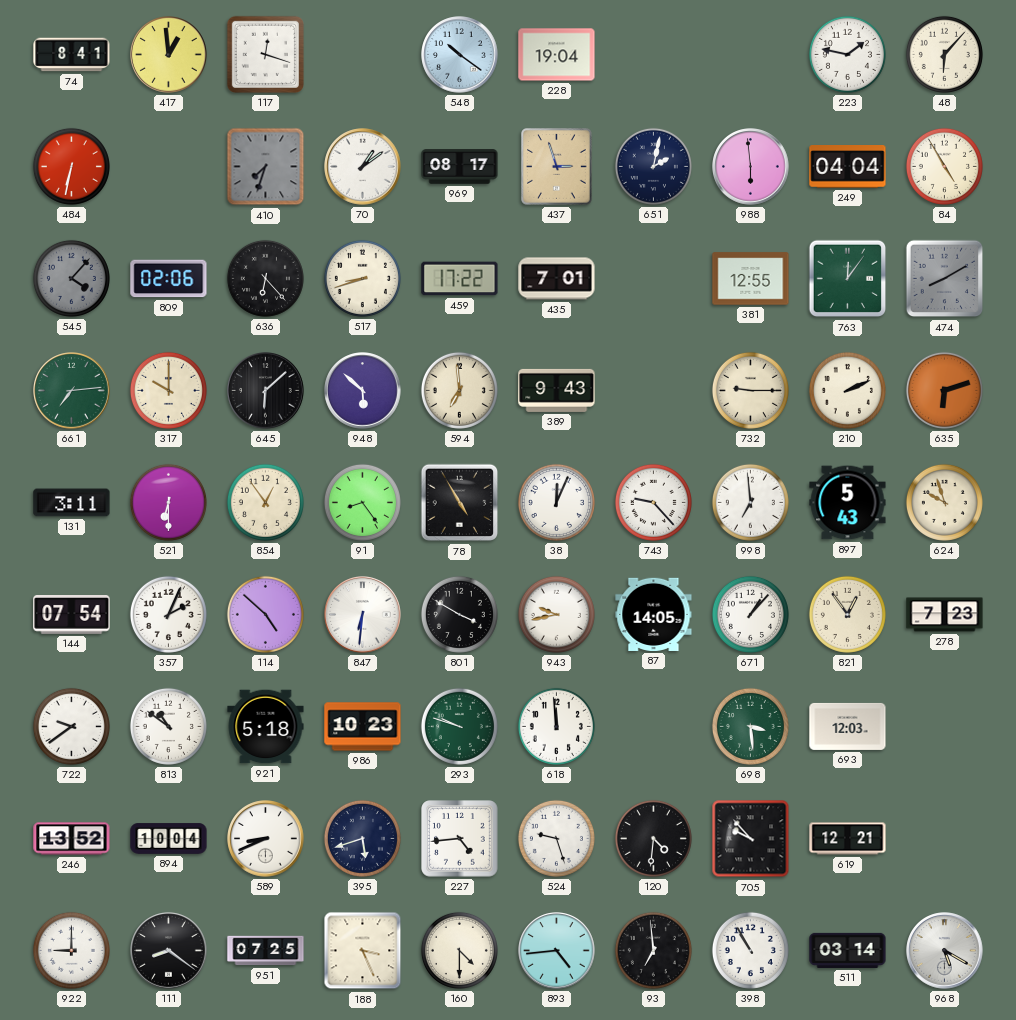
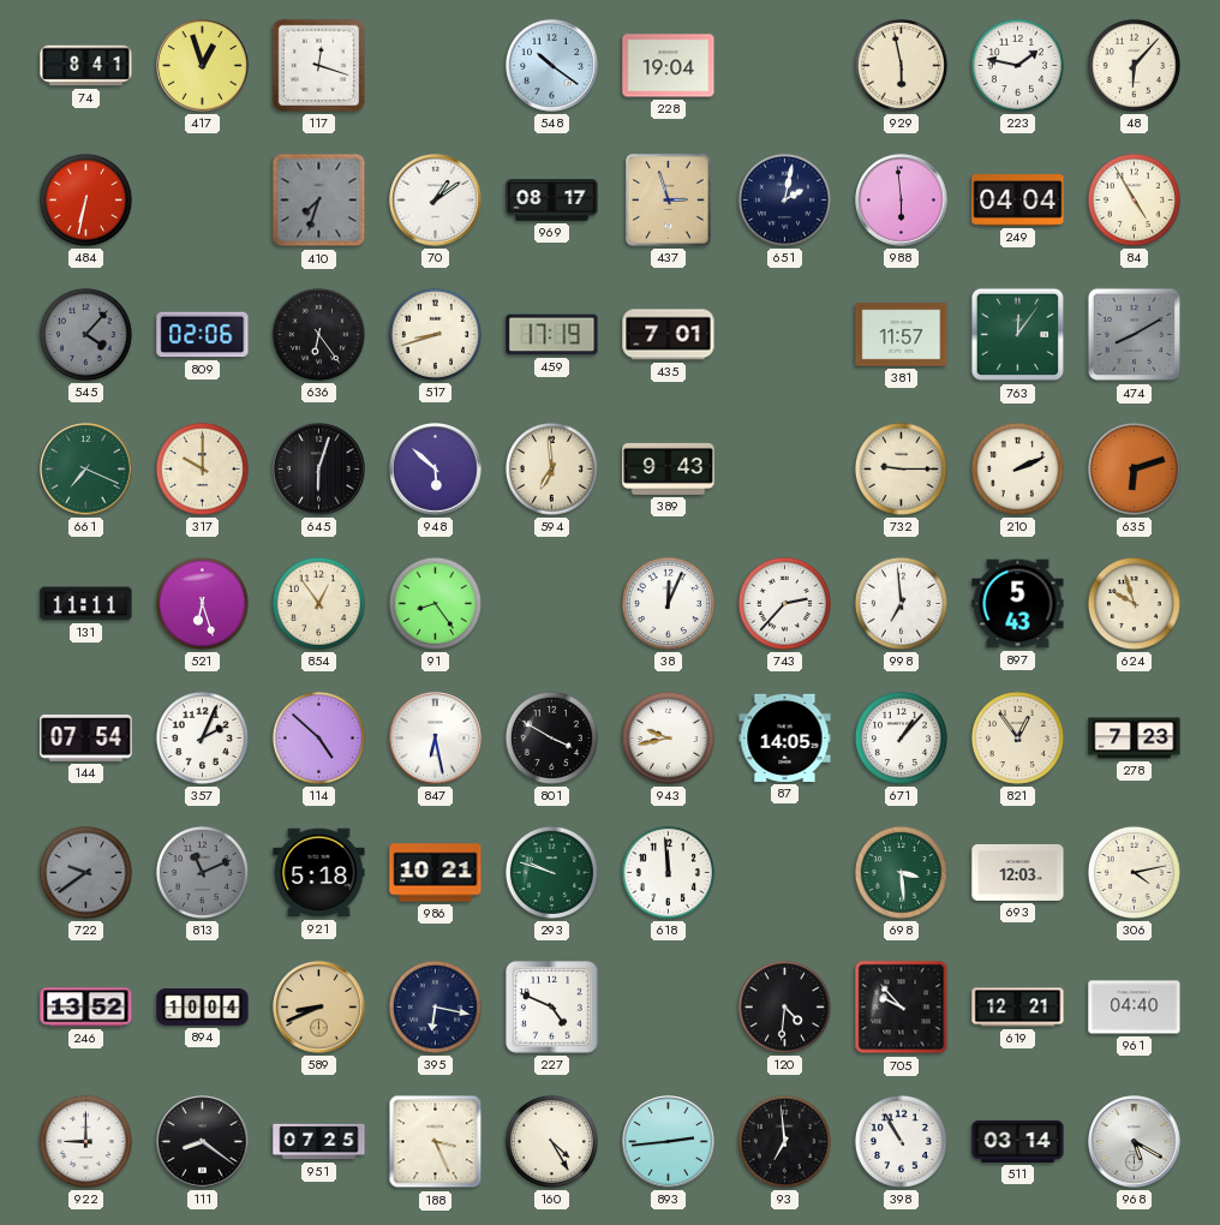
417: 12:59 -> 12:57 (203, 66)
929: none -> 5:58 (901, 65)
636: 6:23 -> 6:24 (318, 334)
459: 17:22 -> 17:19 (552, 335)
381: 12:55 -> 11:57 (902, 335)
661: 7:14 -> 7:19 (86, 470)
645: 6:08 -> 6:03 (319, 470)
131: 3:11 -> 11:11 (86, 604)
521: 6:30 -> 6:27 (202, 603)
78: 4:55 -> none (460, 503)
743: 9:23 -> 2:37 (784, 603)
847: 6:31 -> 6:28 (436, 739)
722 dial: white -> grey (85, 872)
813: 10:51 -> 11:11 (202, 872)
813 dial: white -> grey (202, 872)
986: 10:23 -> 10:21 (436, 873)
306: none -> 4:13 (1134, 872)
589 dial: white -> champagne (319, 1008)
395: 5:42 -> 6:17 (435, 1006)
227: 4:44 -> 4:49 (552, 1008)
524: 9:27 -> none (556, 838)
961: none -> 04:40 (1135, 1008)
160: 4:30 -> 4:25 (551, 1141)
893: 4:44 -> 2:44 (669, 1142)
